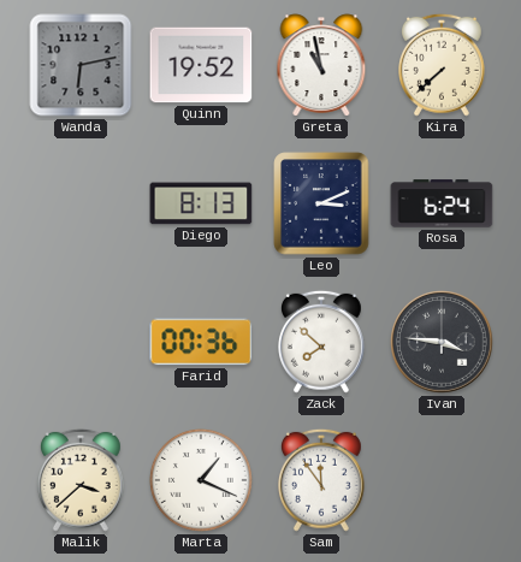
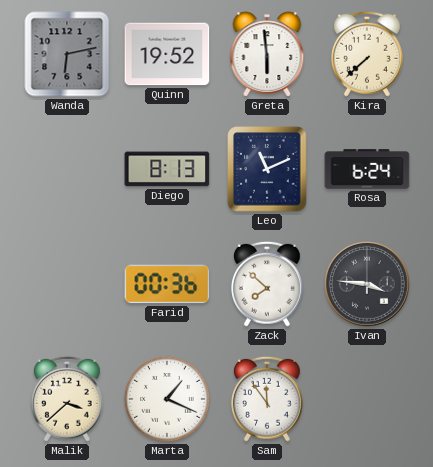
Greta: 10:58 -> 5:59 (267, 54)
Leo: 3:11 -> 11:11 (267, 169)
